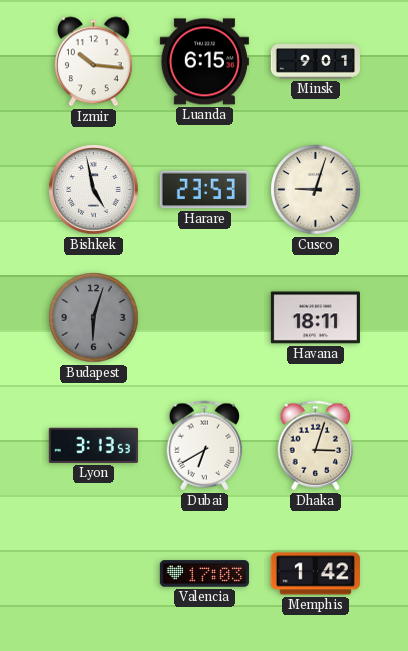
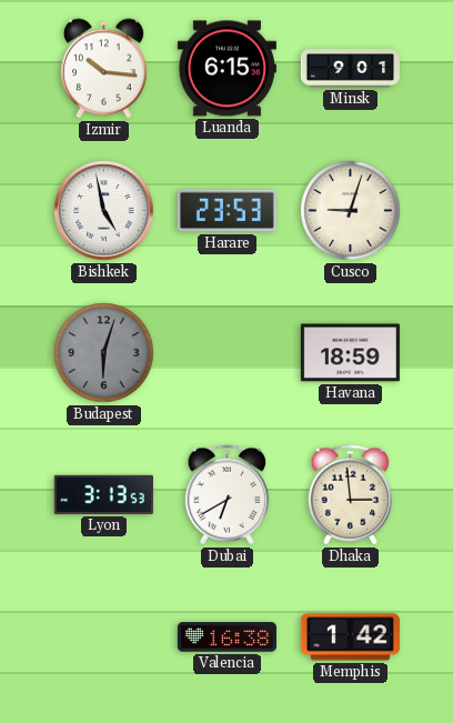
Havana: 18:11 -> 18:59 (350, 353)
Dhaka: 3:03 -> 2:59 (351, 495)
Valencia: 17:03 -> 16:38 (226, 637)
